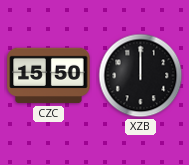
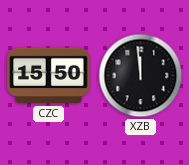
XZB: 12:00 -> 11:59 (141, 76)
